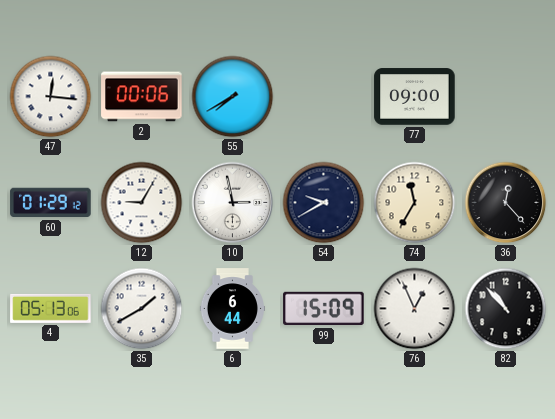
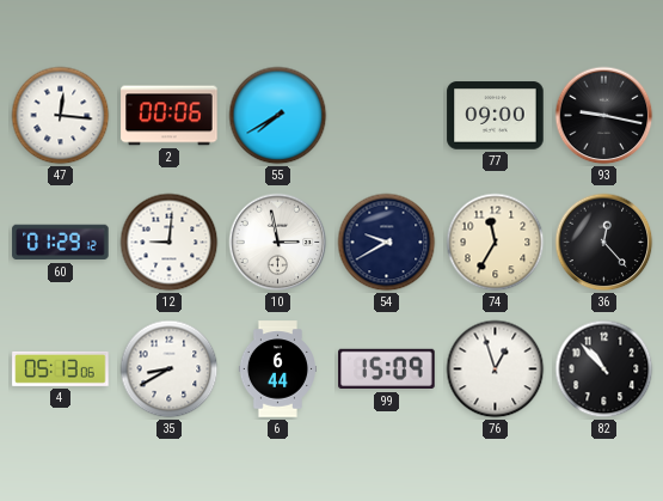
93: none -> 9:17 (604, 116)
12: 9:05 -> 9:01 (170, 243)
35: 1:40 -> 8:40 (170, 369)
76: 12:56 -> 12:57 (496, 369)
